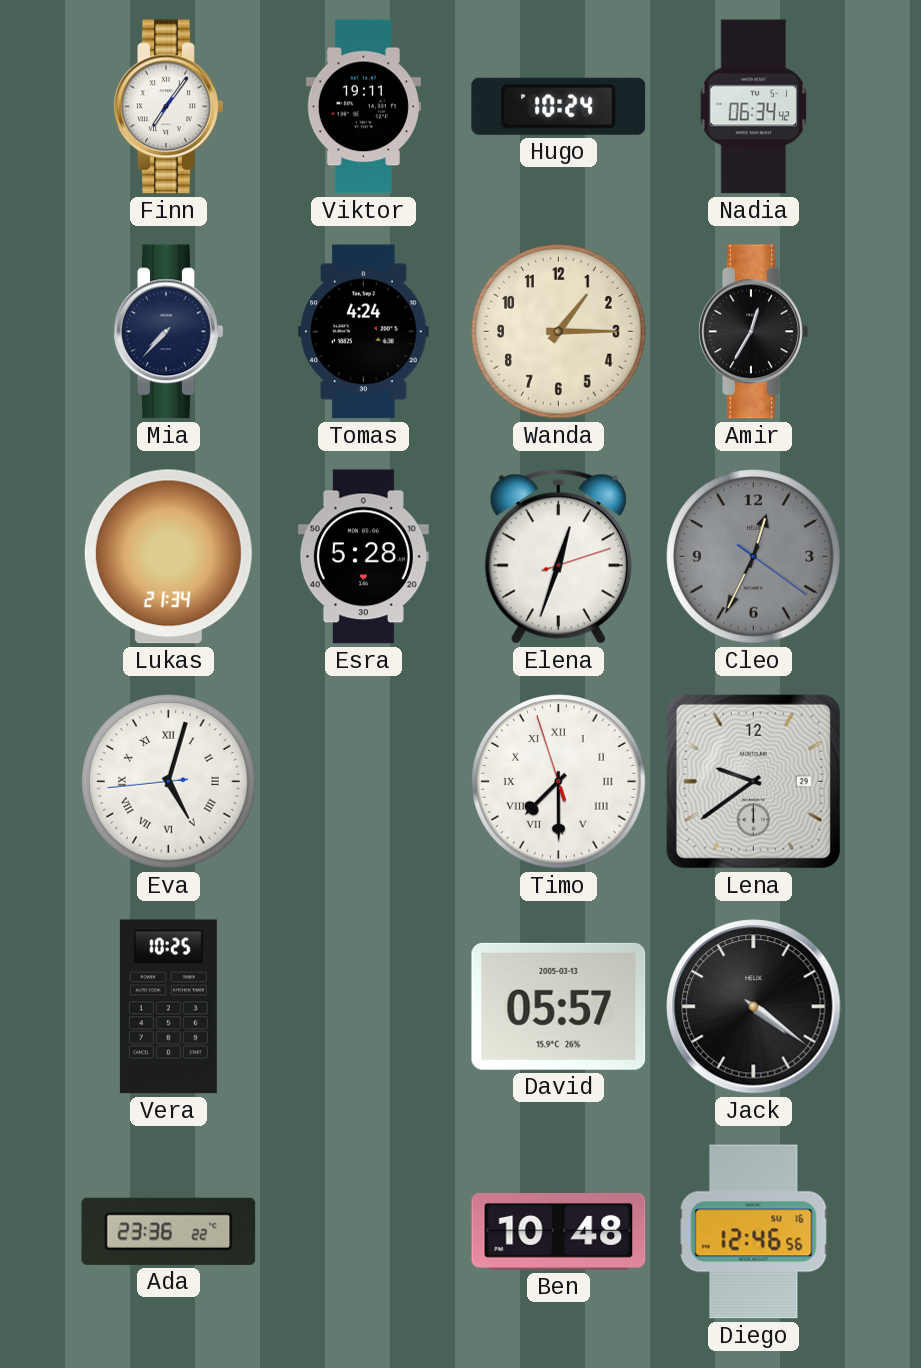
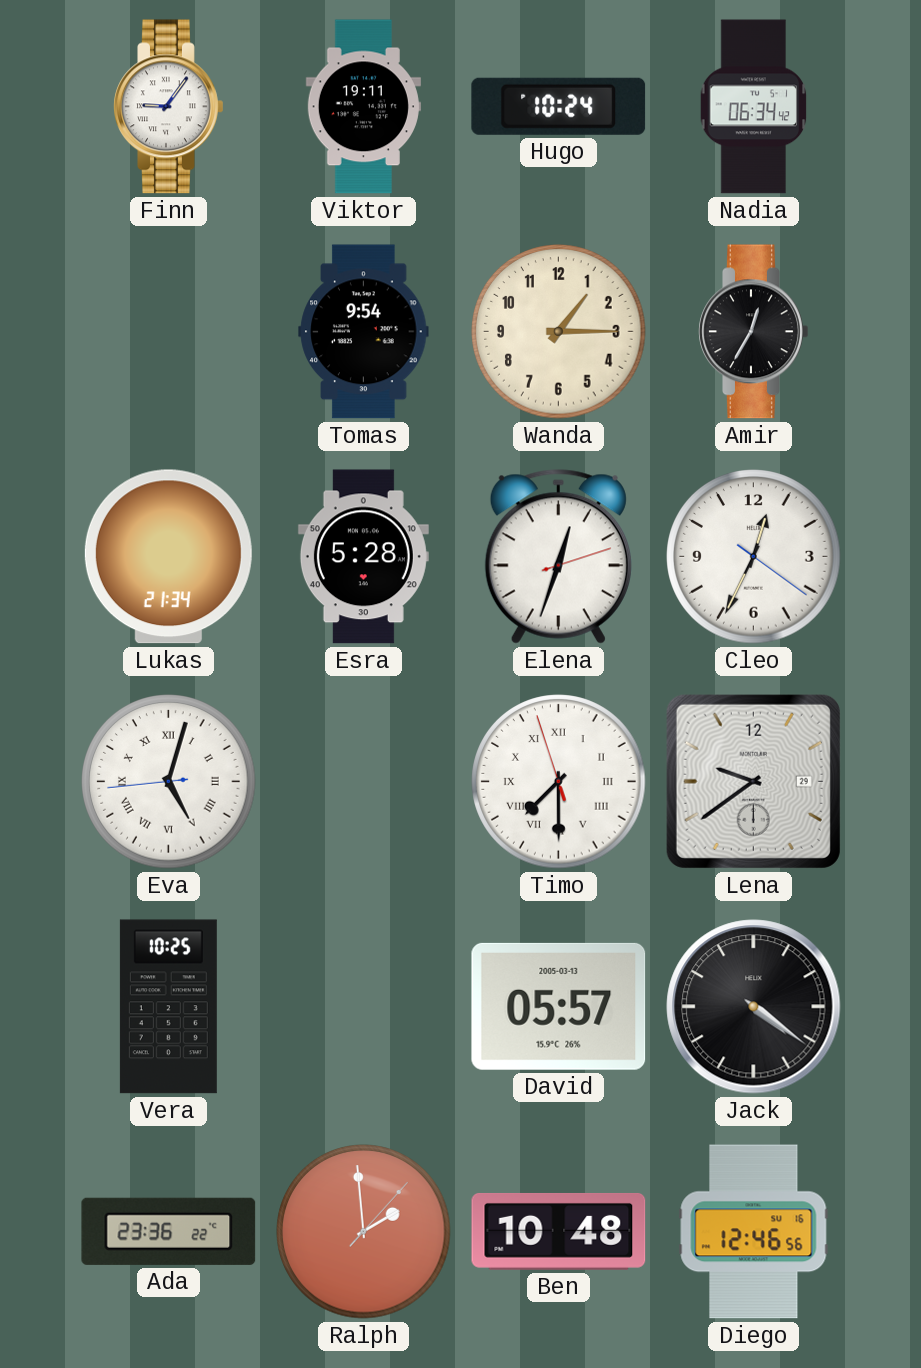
Finn: 7:06 -> 9:06 (169, 107)
Mia: 7:37 -> none (169, 332)
Tomas: 4:24 -> 9:54 (364, 332)
Cleo dial: grey -> white (754, 557)
Ralph: none -> 1:59 (364, 1232)
